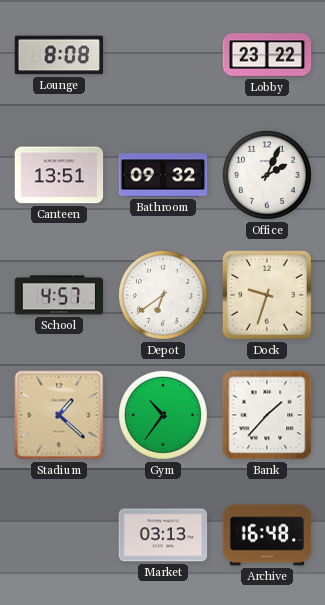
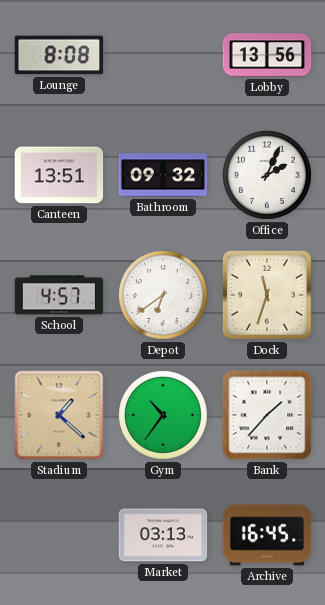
Lobby: 23:22 -> 13:56 (267, 55)
Dock: 9:33 -> 11:33 (267, 295)
Archive: 16:48 -> 16:45 (267, 535)
